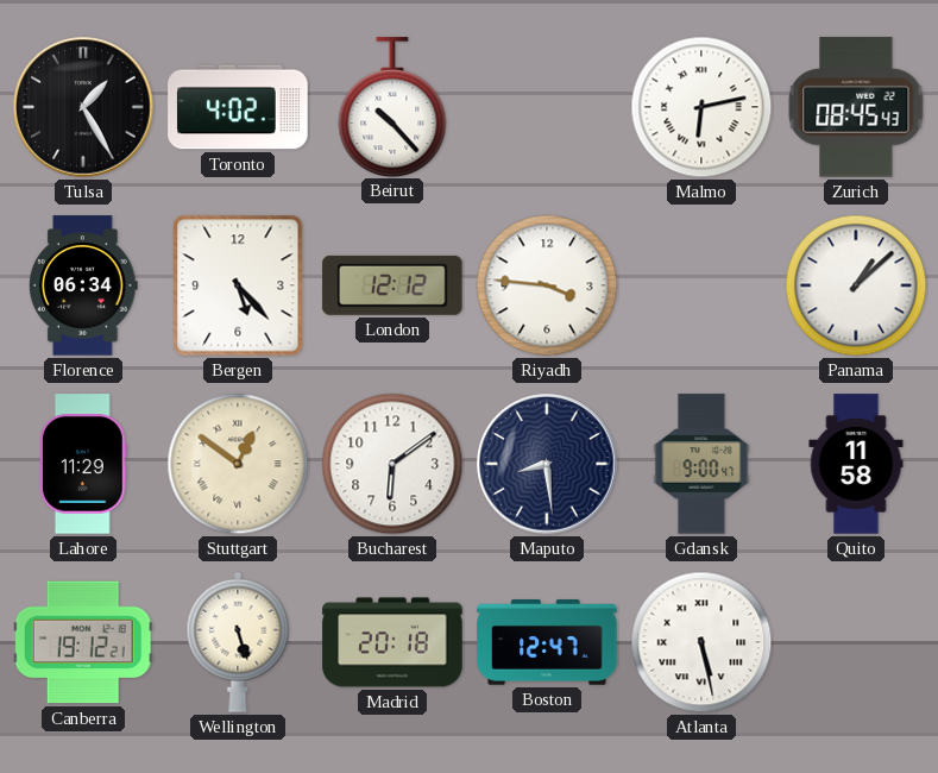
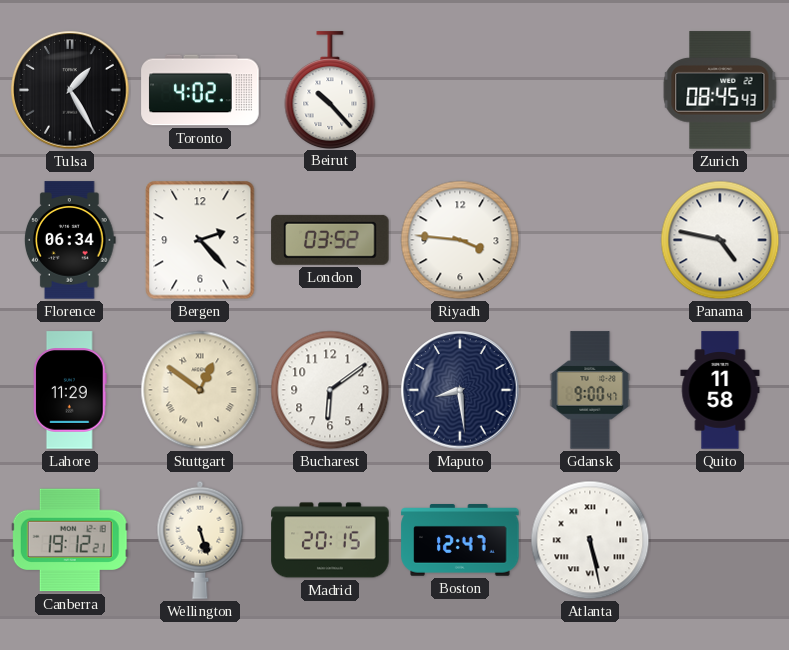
Malmo: 6:13 -> none (701, 107)
Bergen: 5:23 -> 2:23 (200, 240)
London: 12:12 -> 03:52 (330, 240)
Panama: 1:08 -> 4:47 (720, 240)
Madrid: 20:18 -> 20:15 (330, 540)
